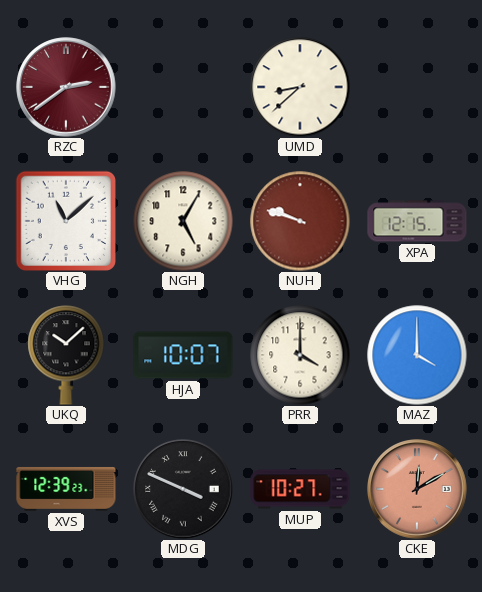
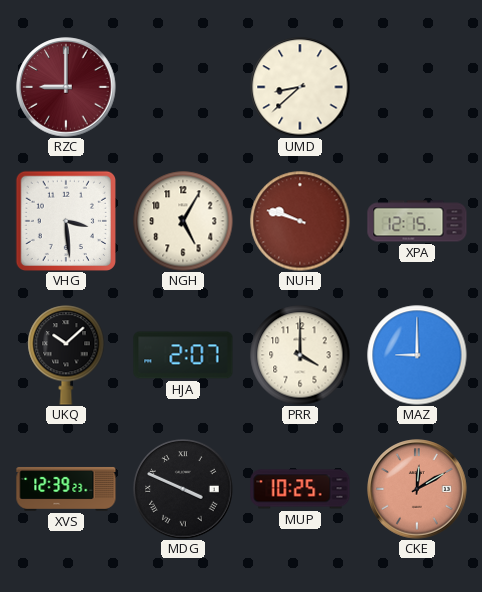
RZC: 2:39 -> 9:00 (66, 87)
VHG: 11:08 -> 3:29 (65, 220)
HJA: 10:07 -> 2:07 (183, 355)
MAZ: 4:00 -> 9:00 (417, 355)
MUP: 10:27 -> 10:25 (300, 489)
